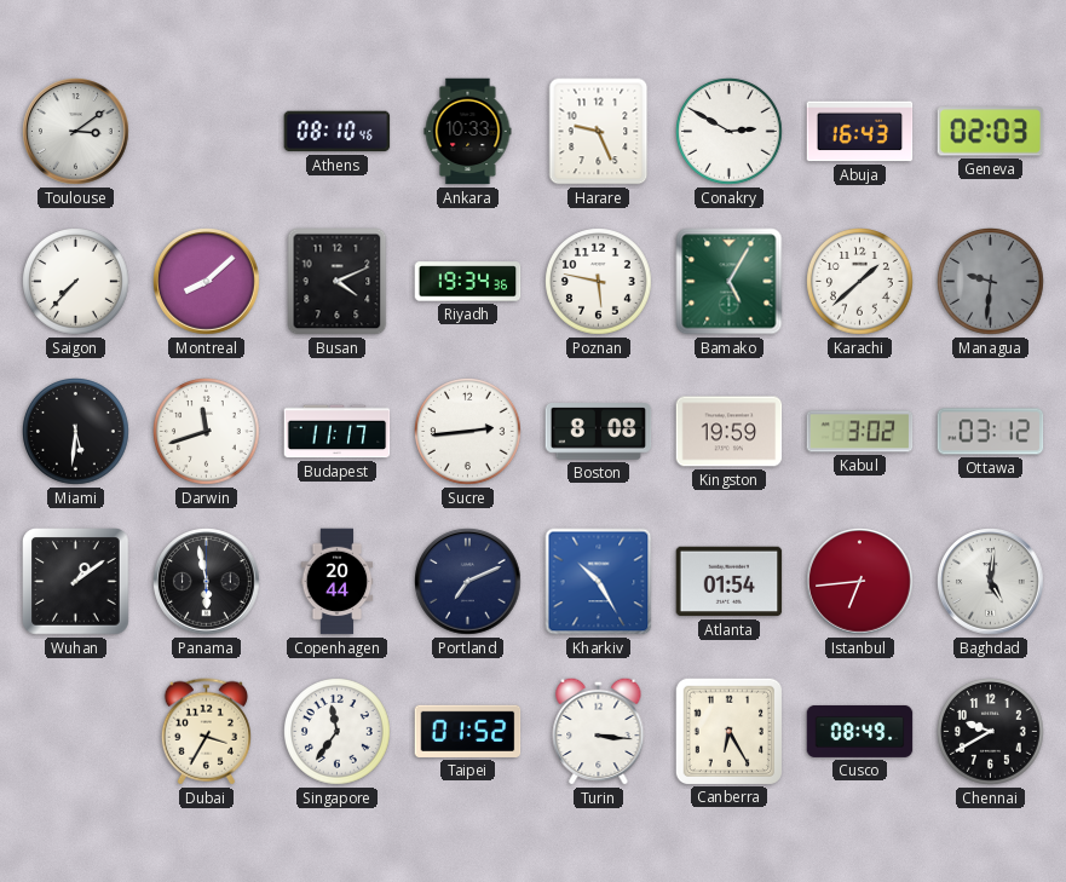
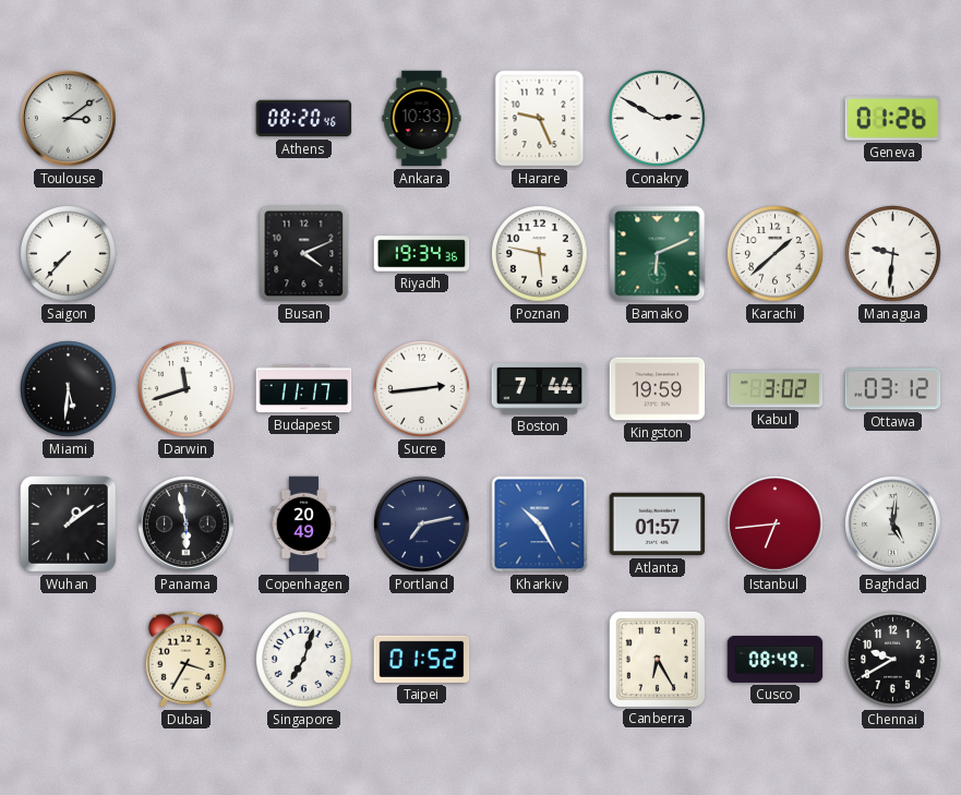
Athens: 08:10 -> 08:20 (304, 119)
Abuja: 16:43 -> none (860, 132)
Geneva: 02:03 -> 01:26 (893, 119)
Montreal: 8:08 -> none (207, 282)
Bamako: 5:05 -> 6:11 (658, 254)
Managua dial: grey -> white (893, 254)
Boston: 8:08 -> 7:44 (540, 389)
Copenhagen: 20:44 -> 20:49 (304, 525)
Portland: 7:11 -> 7:13 (422, 525)
Atlanta: 01:54 -> 01:57 (658, 525)
Singapore: 11:36 -> 7:03 (304, 660)
Turin: 3:16 -> none (599, 731)
